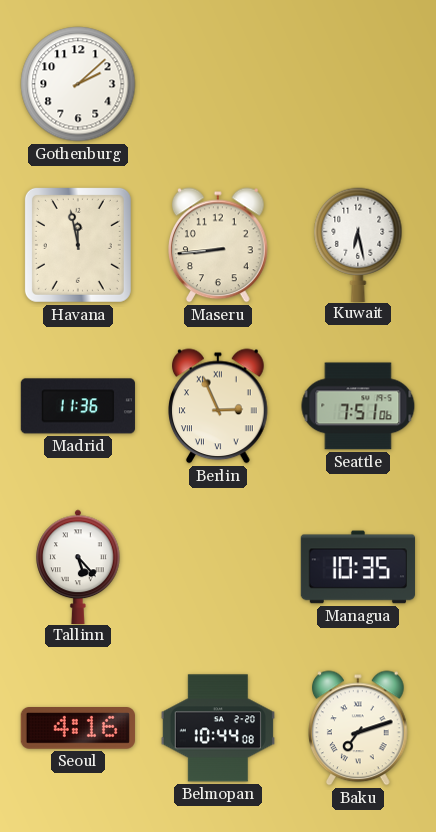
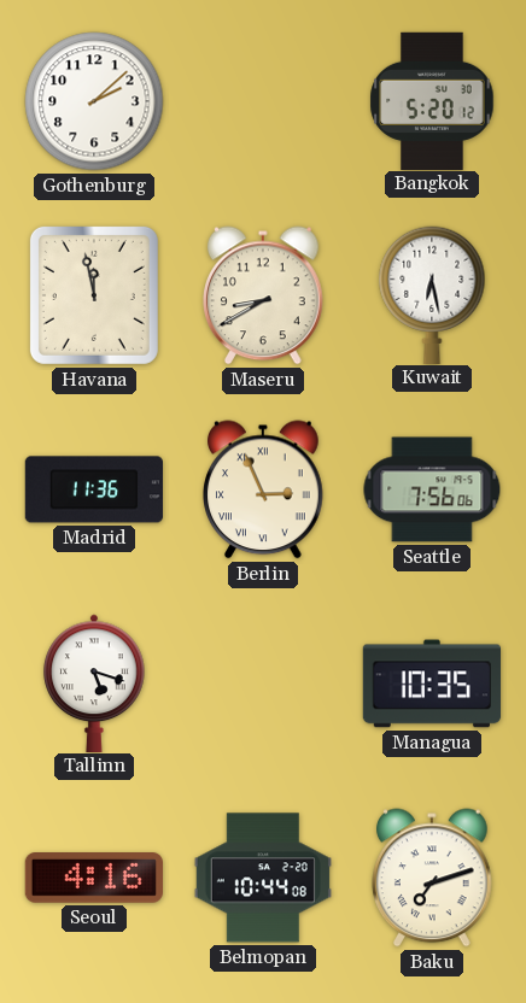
Bangkok: none -> 5:20 (432, 100)
Maseru: 8:44 -> 8:40 (264, 295)
Seattle: 7:51 -> 7:56 (432, 489)
Tallinn: 5:23 -> 5:18 (94, 682)
